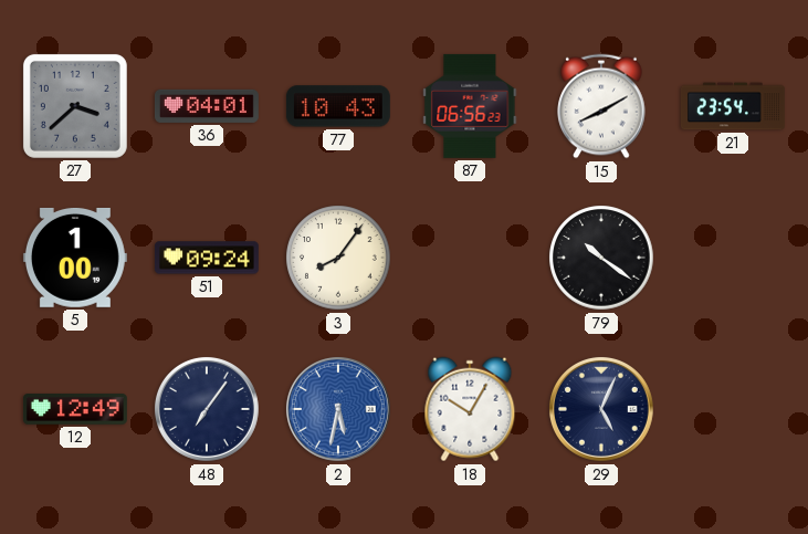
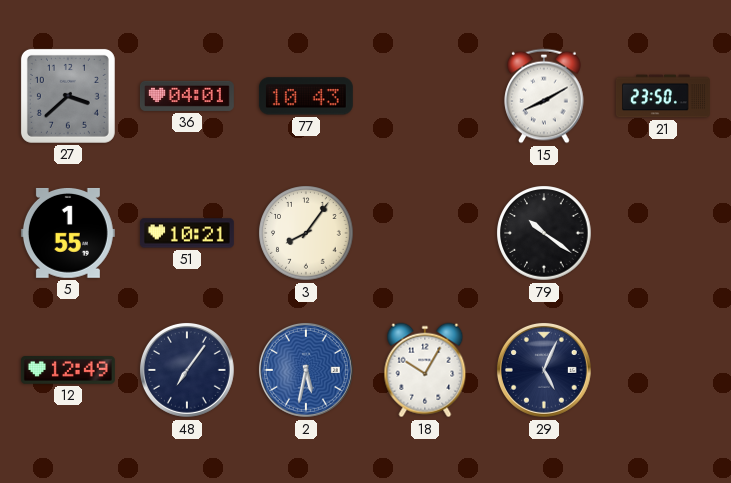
87: 06:56 -> none (470, 106)
21: 23:54 -> 23:50 (663, 96)
5: 1:00 -> 1:55 (68, 233)
51: 09:24 -> 10:21 (187, 233)
